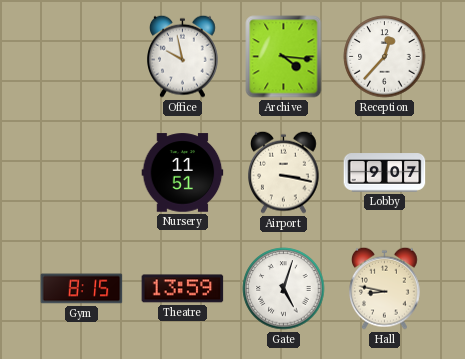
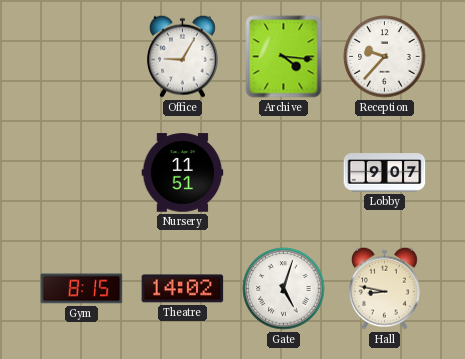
Office: 9:58 -> 9:05 (183, 56)
Reception: 12:37 -> 9:37 (385, 57)
Airport: 3:17 -> none (284, 172)
Theatre: 13:59 -> 14:02 (183, 289)
